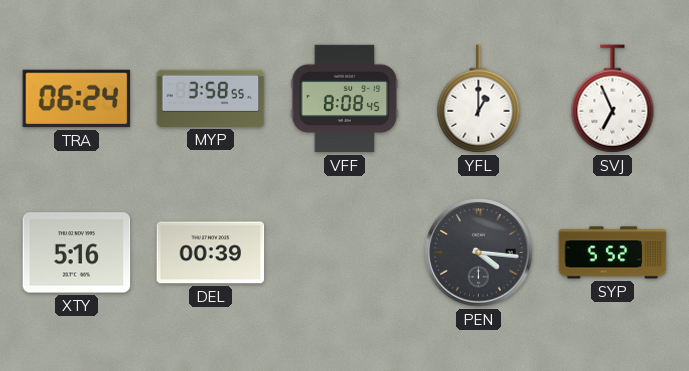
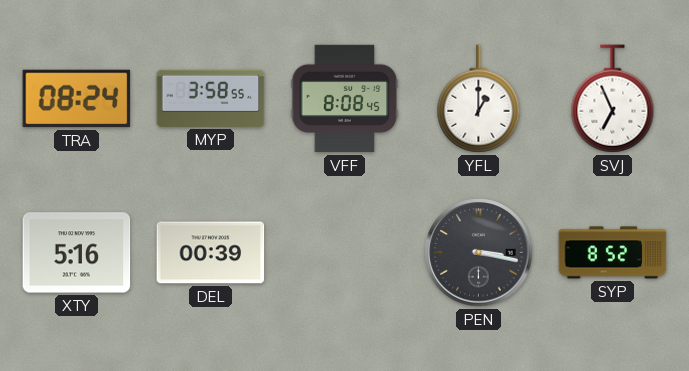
TRA: 06:24 -> 08:24 (77, 99)
PEN: 4:16 -> 3:17 (479, 253)
SYP: 5:52 -> 8:52 (613, 253)
